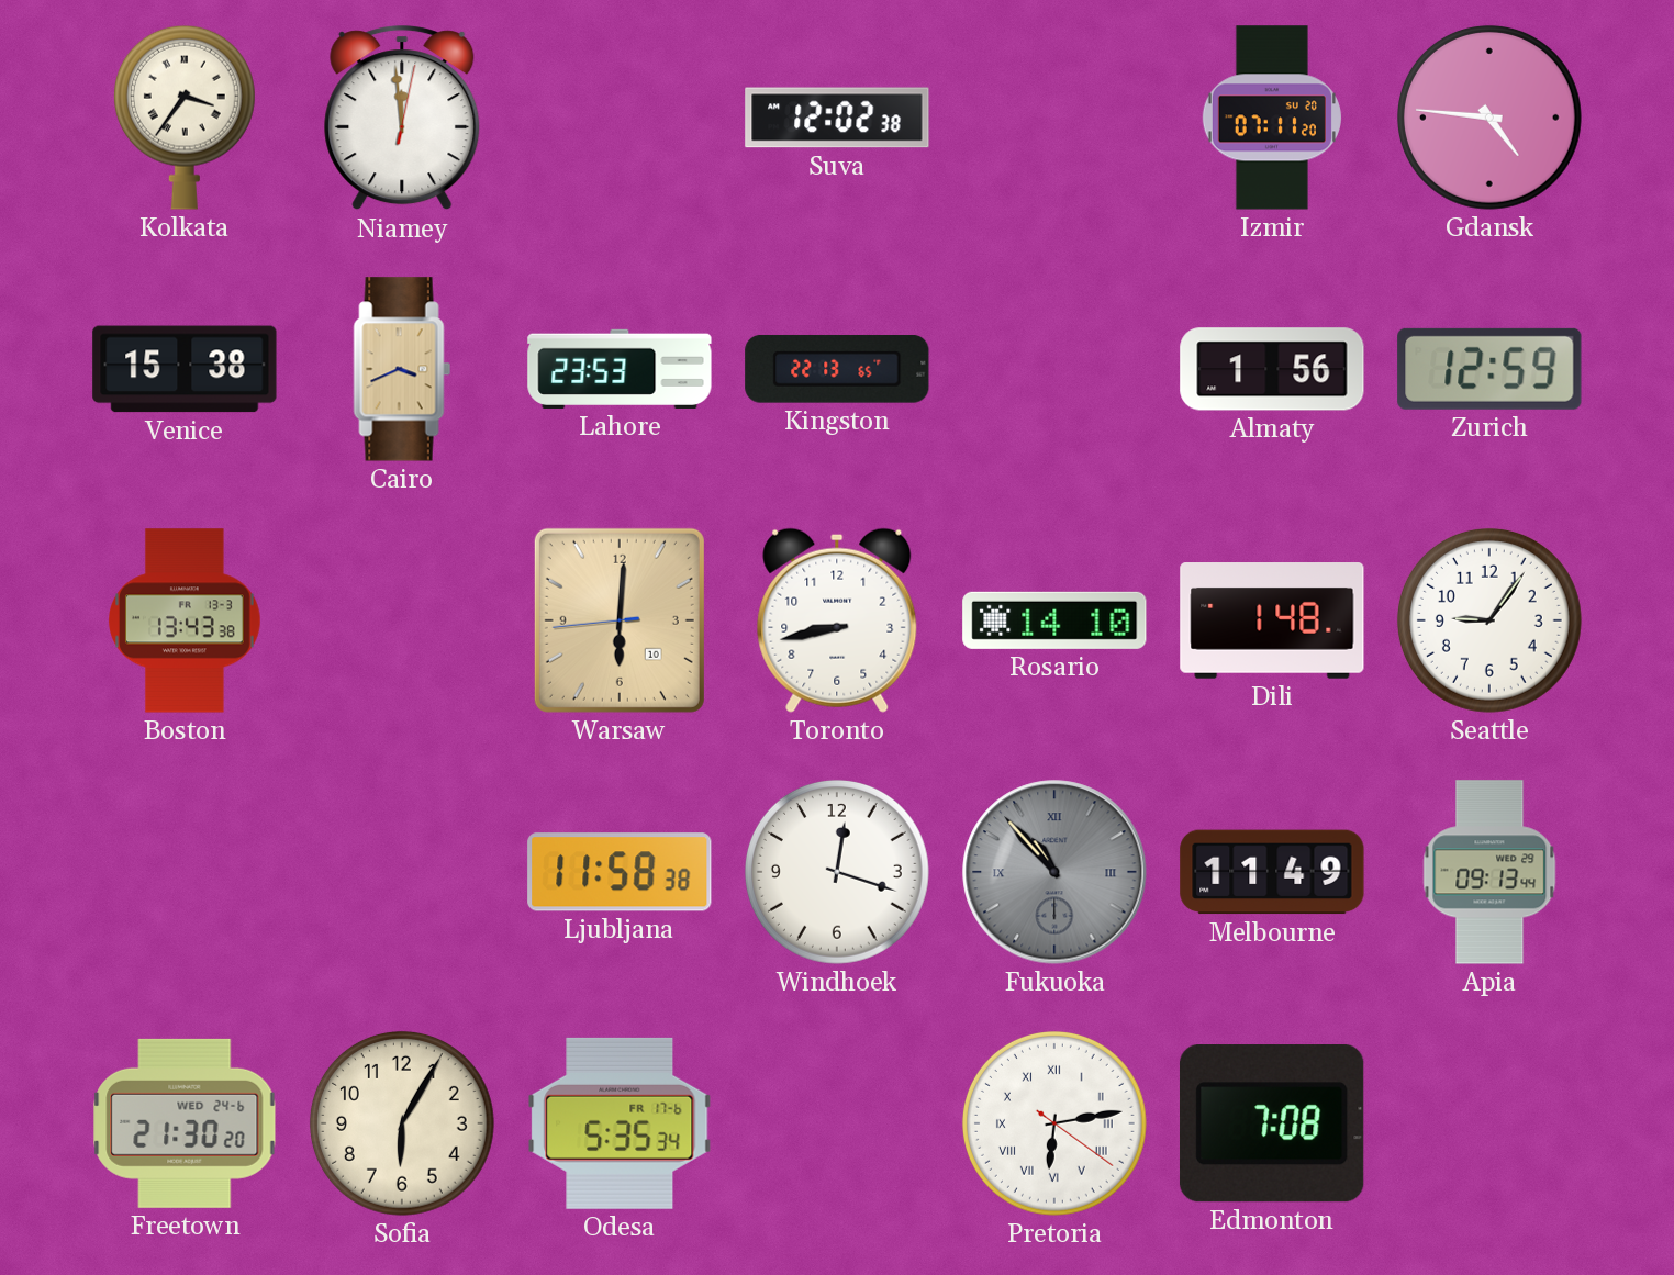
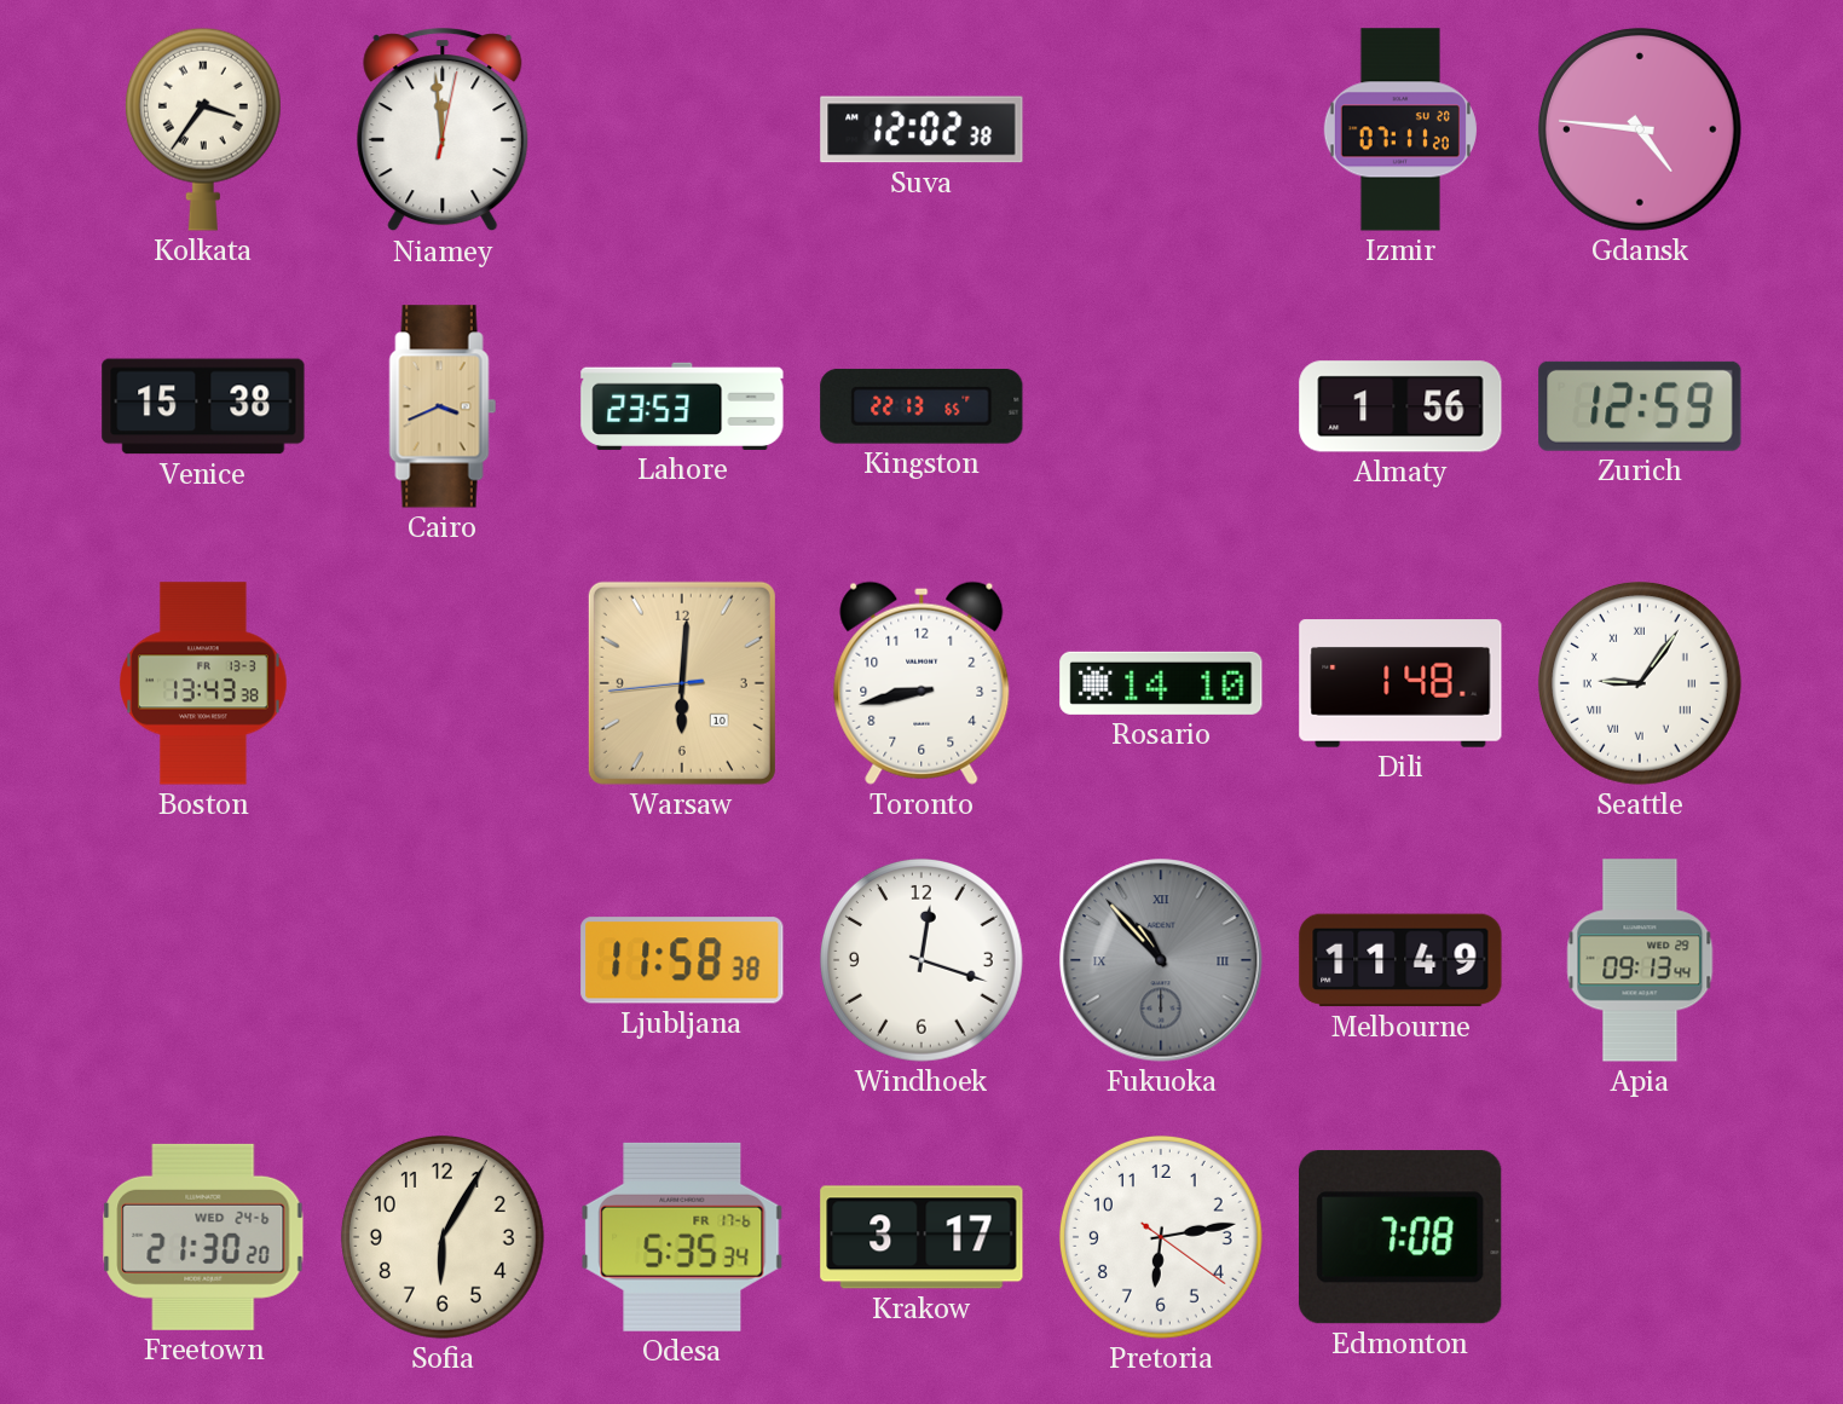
Seattle numerals: Arabic -> Roman (1640, 683)
Krakow: none -> 3:17 (921, 1237)
Pretoria numerals: Roman -> Arabic (1161, 1237)
